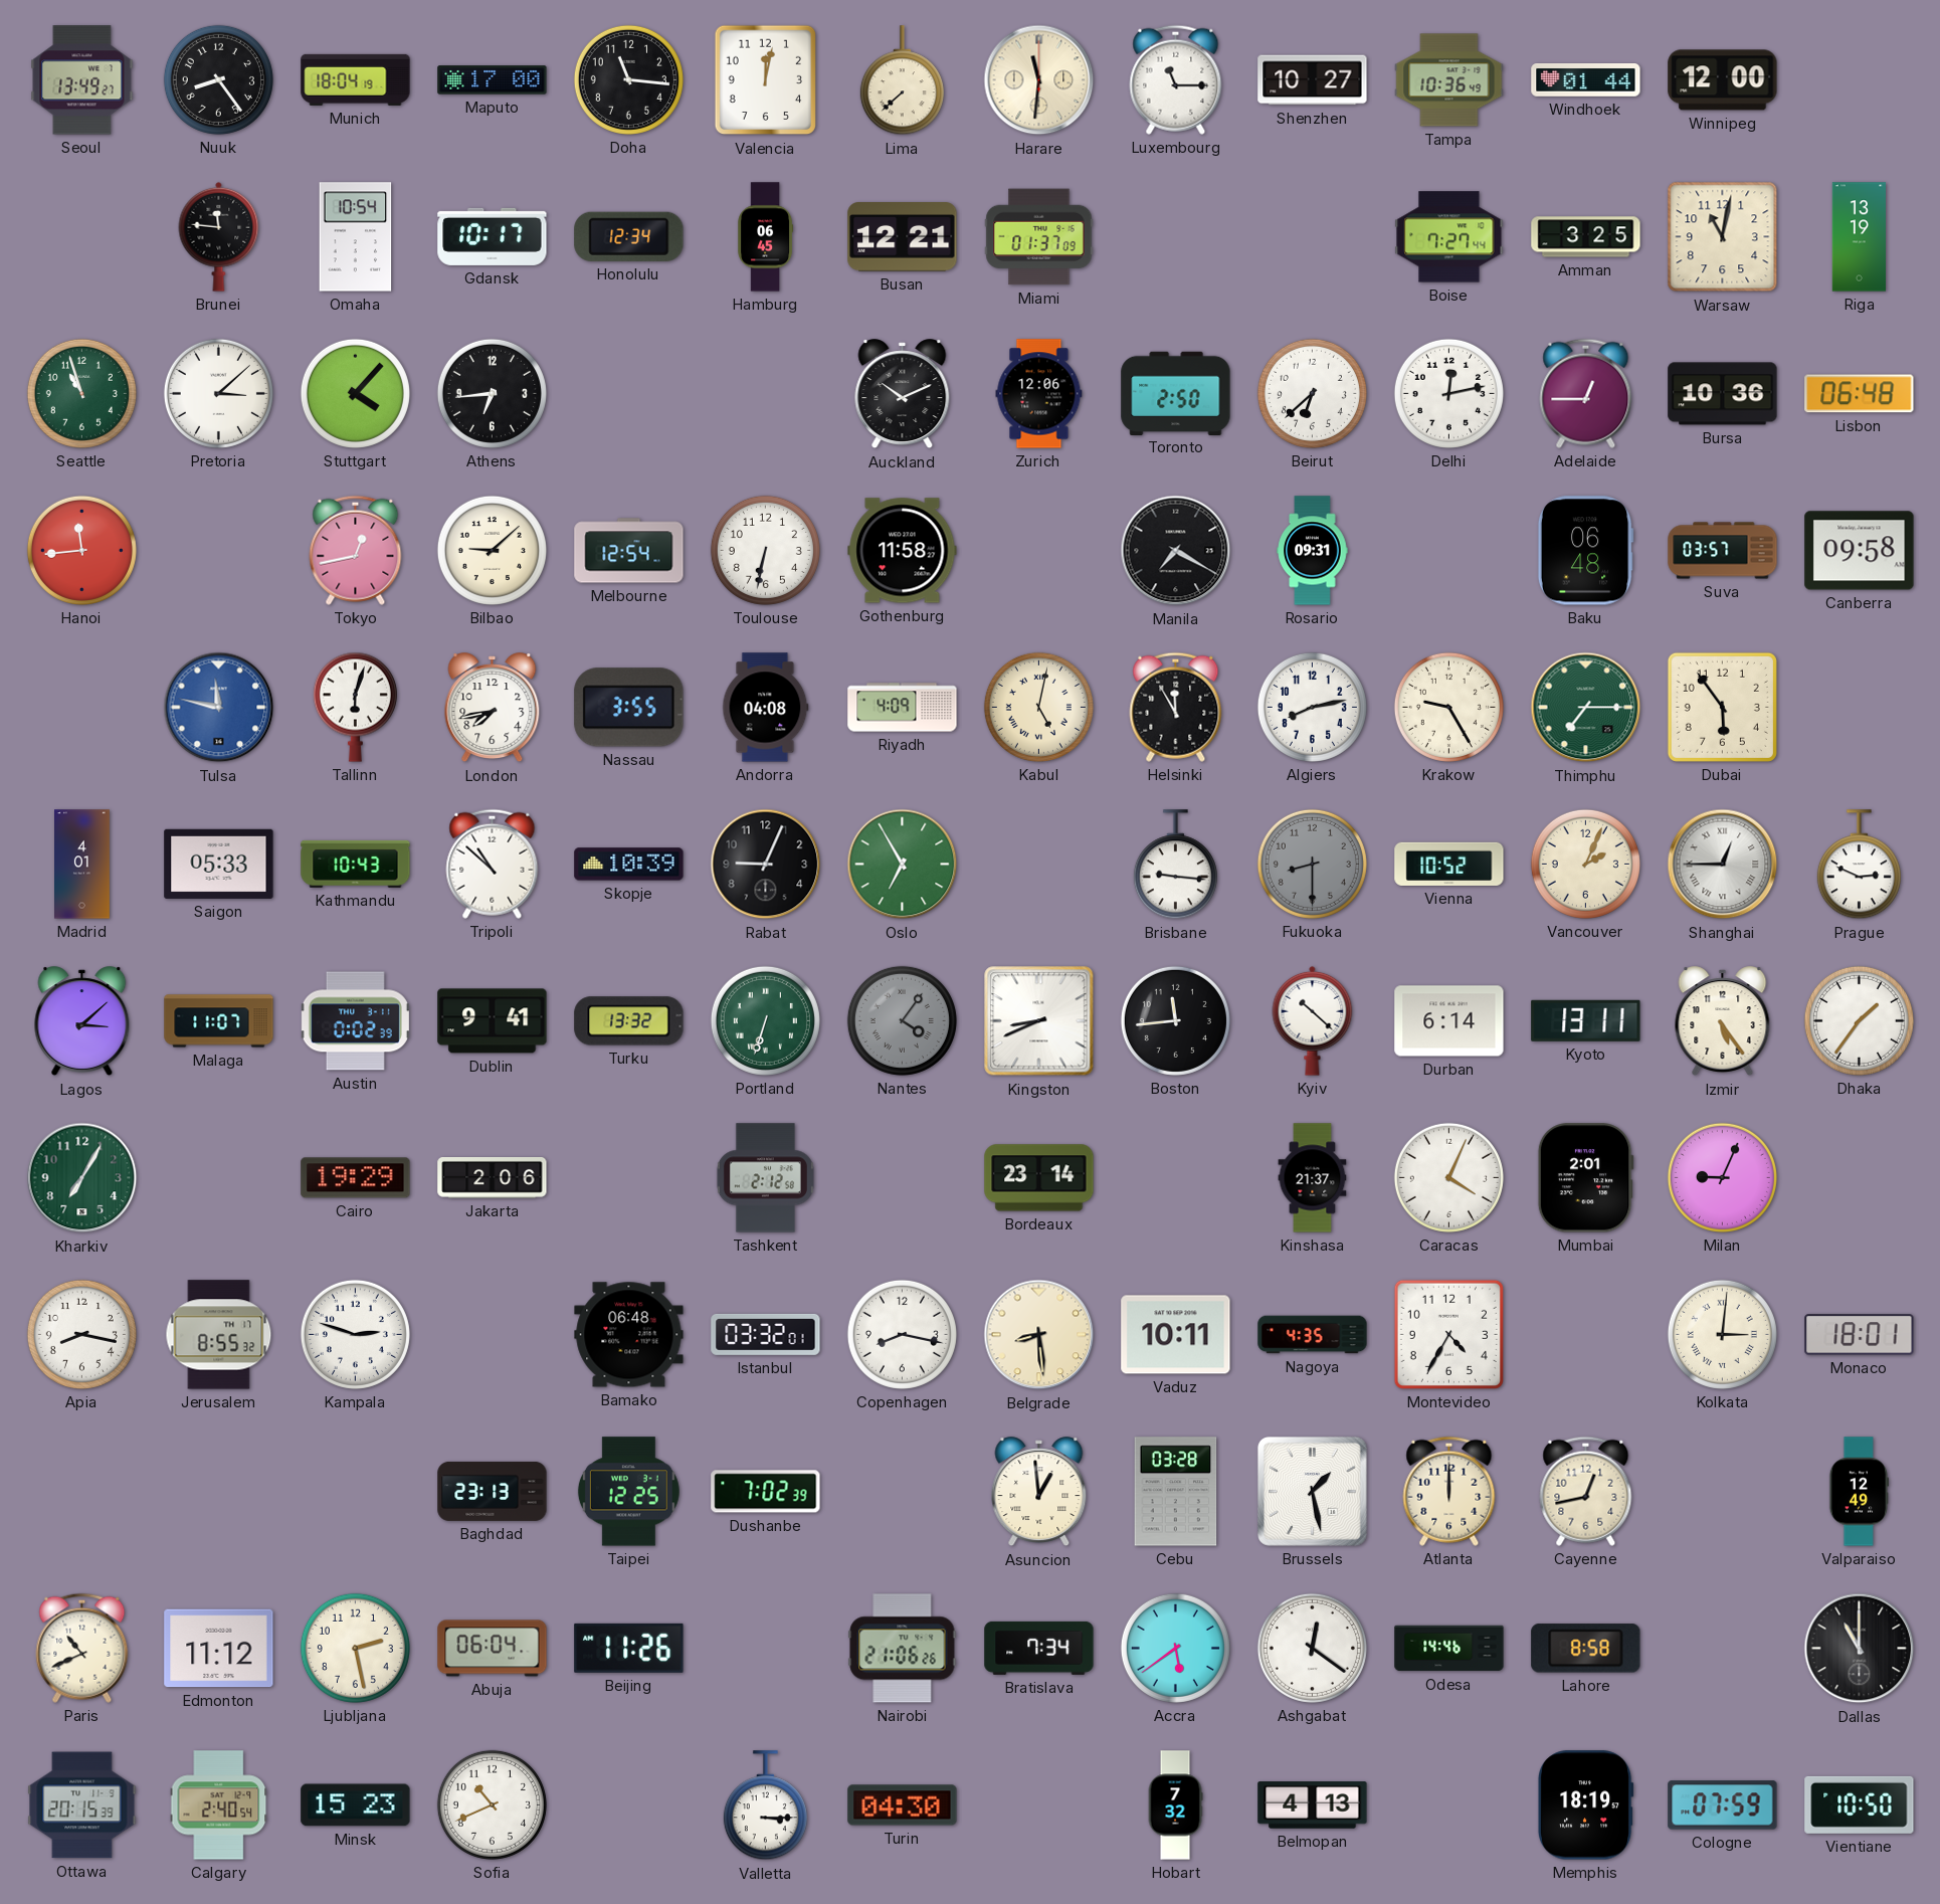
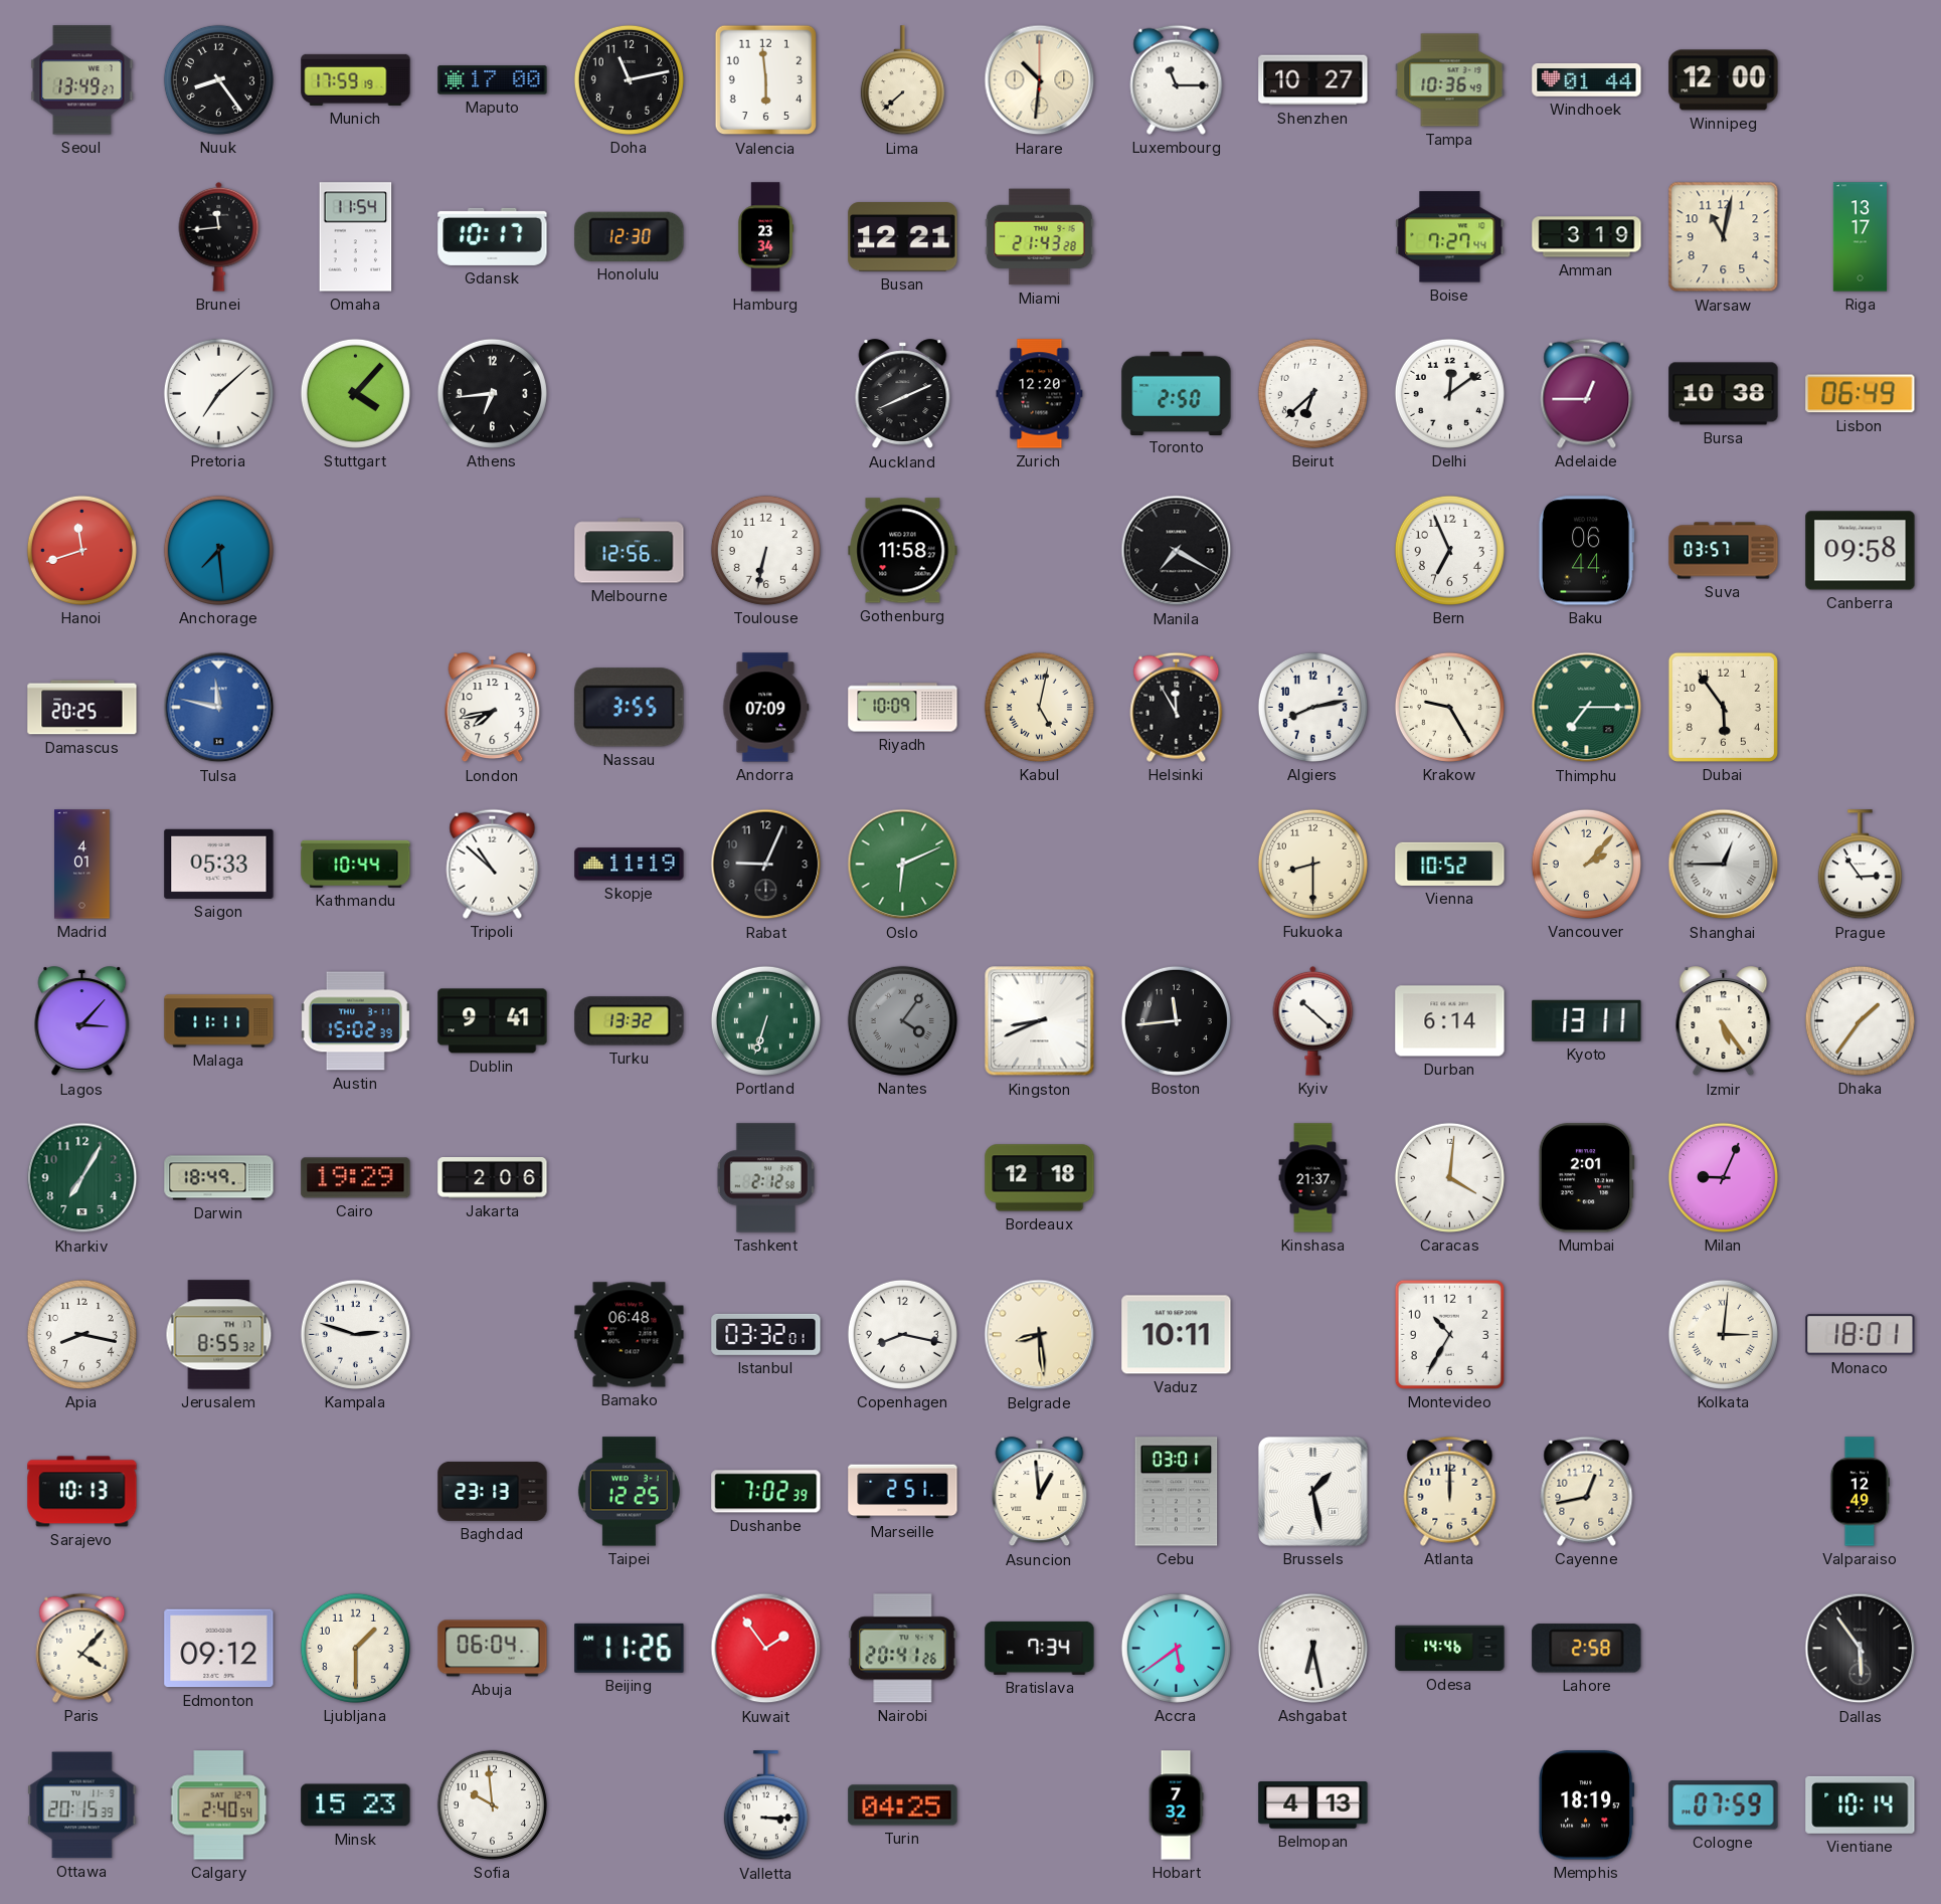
Munich: 18:04 -> 17:59 (356, 79)
Doha: 11:16 -> 11:13 (629, 79)
Valencia: 12:02 -> 5:59 (765, 80)
Harare: 11:31 -> 10:31 (1040, 80)
Brunei: 11:46 -> 11:44 (219, 236)
Omaha: 10:54 -> 11:54 (356, 237)
Honolulu: 12:34 -> 12:30 (630, 236)
Hamburg: 06:45 -> 23:34 (766, 237)
Miami: 01:37 -> 21:43 (1040, 237)
Amman: 3:25 -> 3:19 (1587, 237)
Riga: 13:19 -> 13:17 (1861, 237)
Seattle: 10:57 -> none (81, 393)
Pretoria: 3:08 -> 7:08 (218, 393)
Auckland: 10:11 -> 8:11 (903, 394)
Zurich: 12:06 -> 12:20 (1040, 394)
Delhi: 12:13 -> 12:09 (1449, 393)
Bursa: 10:36 -> 10:38 (1724, 394)
Lisbon: 06:48 -> 06:49 (1861, 394)
Hanoi: 11:44 -> 11:42 (81, 550)
Anchorage: none -> 7:29 (218, 550)
Tokyo: 12:43 -> none (356, 550)
Bilbao: 9:08 -> none (492, 550)
Melbourne: 12:54 -> 12:56 (630, 551)
Rosario: 09:31 -> none (1313, 551)
Bern: none -> 6:56 (1449, 550)
Baku: 06:48 -> 06:44 (1586, 551)
Damascus: none -> 20:25 (82, 708)
Tallinn: 6:03 -> none (355, 707)
Andorra: 04:08 -> 07:09 (766, 708)
Riyadh: 4:09 -> 10:09 (903, 708)
Kathmandu: 10:43 -> 10:44 (356, 864)
Skopje: 10:39 -> 11:19 (630, 865)
Oslo: 6:55 -> 6:11 (903, 865)
Brisbane: 9:16 -> none (1175, 865)
Fukuoka dial: grey -> cream (1312, 864)
Vancouver: 2:04 -> 2:07 (1586, 864)
Prague: 2:49 -> 2:54 (1860, 865)
Lagos: 3:08 -> 3:07 (82, 1021)
Malaga: 11:07 -> 11:11 (219, 1021)
Austin: 0:02 -> 15:02 (355, 1021)
Darwin: none -> 18:49 (219, 1178)
Bordeaux: 23:14 -> 12:18 (1040, 1178)
Caracas: 4:04 -> 4:01 (1449, 1177)
Nagoya: 4:35 -> none (1313, 1335)
Montevideo: 4:35 -> 10:35 (1449, 1334)
Sarajevo: none -> 10:13 (82, 1492)
Marseille: none -> 2:51 (903, 1492)
Cebu: 03:28 -> 03:01 (1177, 1492)
Paris: 10:41 -> 4:07 (82, 1648)
Edmonton: 11:12 -> 09:12 (219, 1649)
Ljubljana: 2:28 -> 1:30 (355, 1648)
Kuwait: none -> 1:54 (766, 1649)
Nairobi: 21:06 -> 20:41 (903, 1649)
Ashgabat: 12:21 -> 6:28 (1312, 1648)
Lahore: 8:58 -> 2:58 (1587, 1649)
Dallas: 11:00 -> 5:54 (1861, 1649)
Sofia: 10:41 -> 9:59 (492, 1804)
Turin: 04:30 -> 04:25 (903, 1805)
Vientiane: 10:50 -> 10:14 (1861, 1804)
